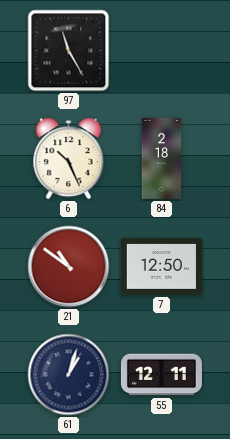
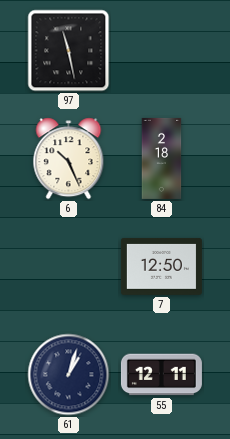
97: 11:25 -> 11:28 (69, 51)
21: 10:51 -> none (69, 267)
